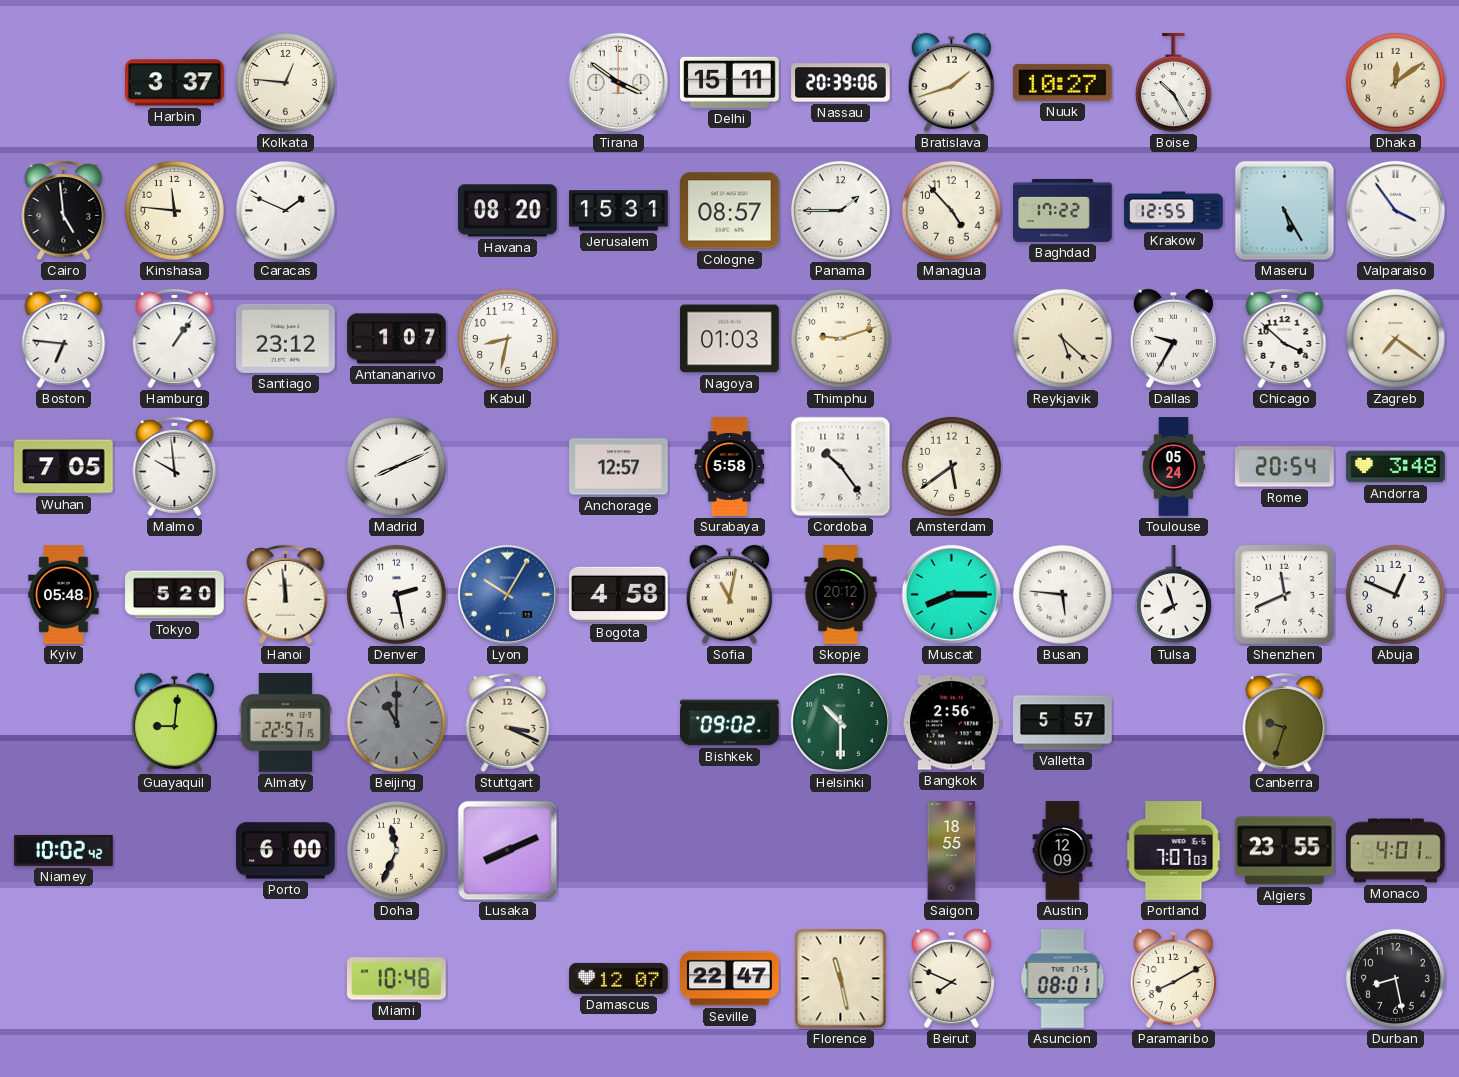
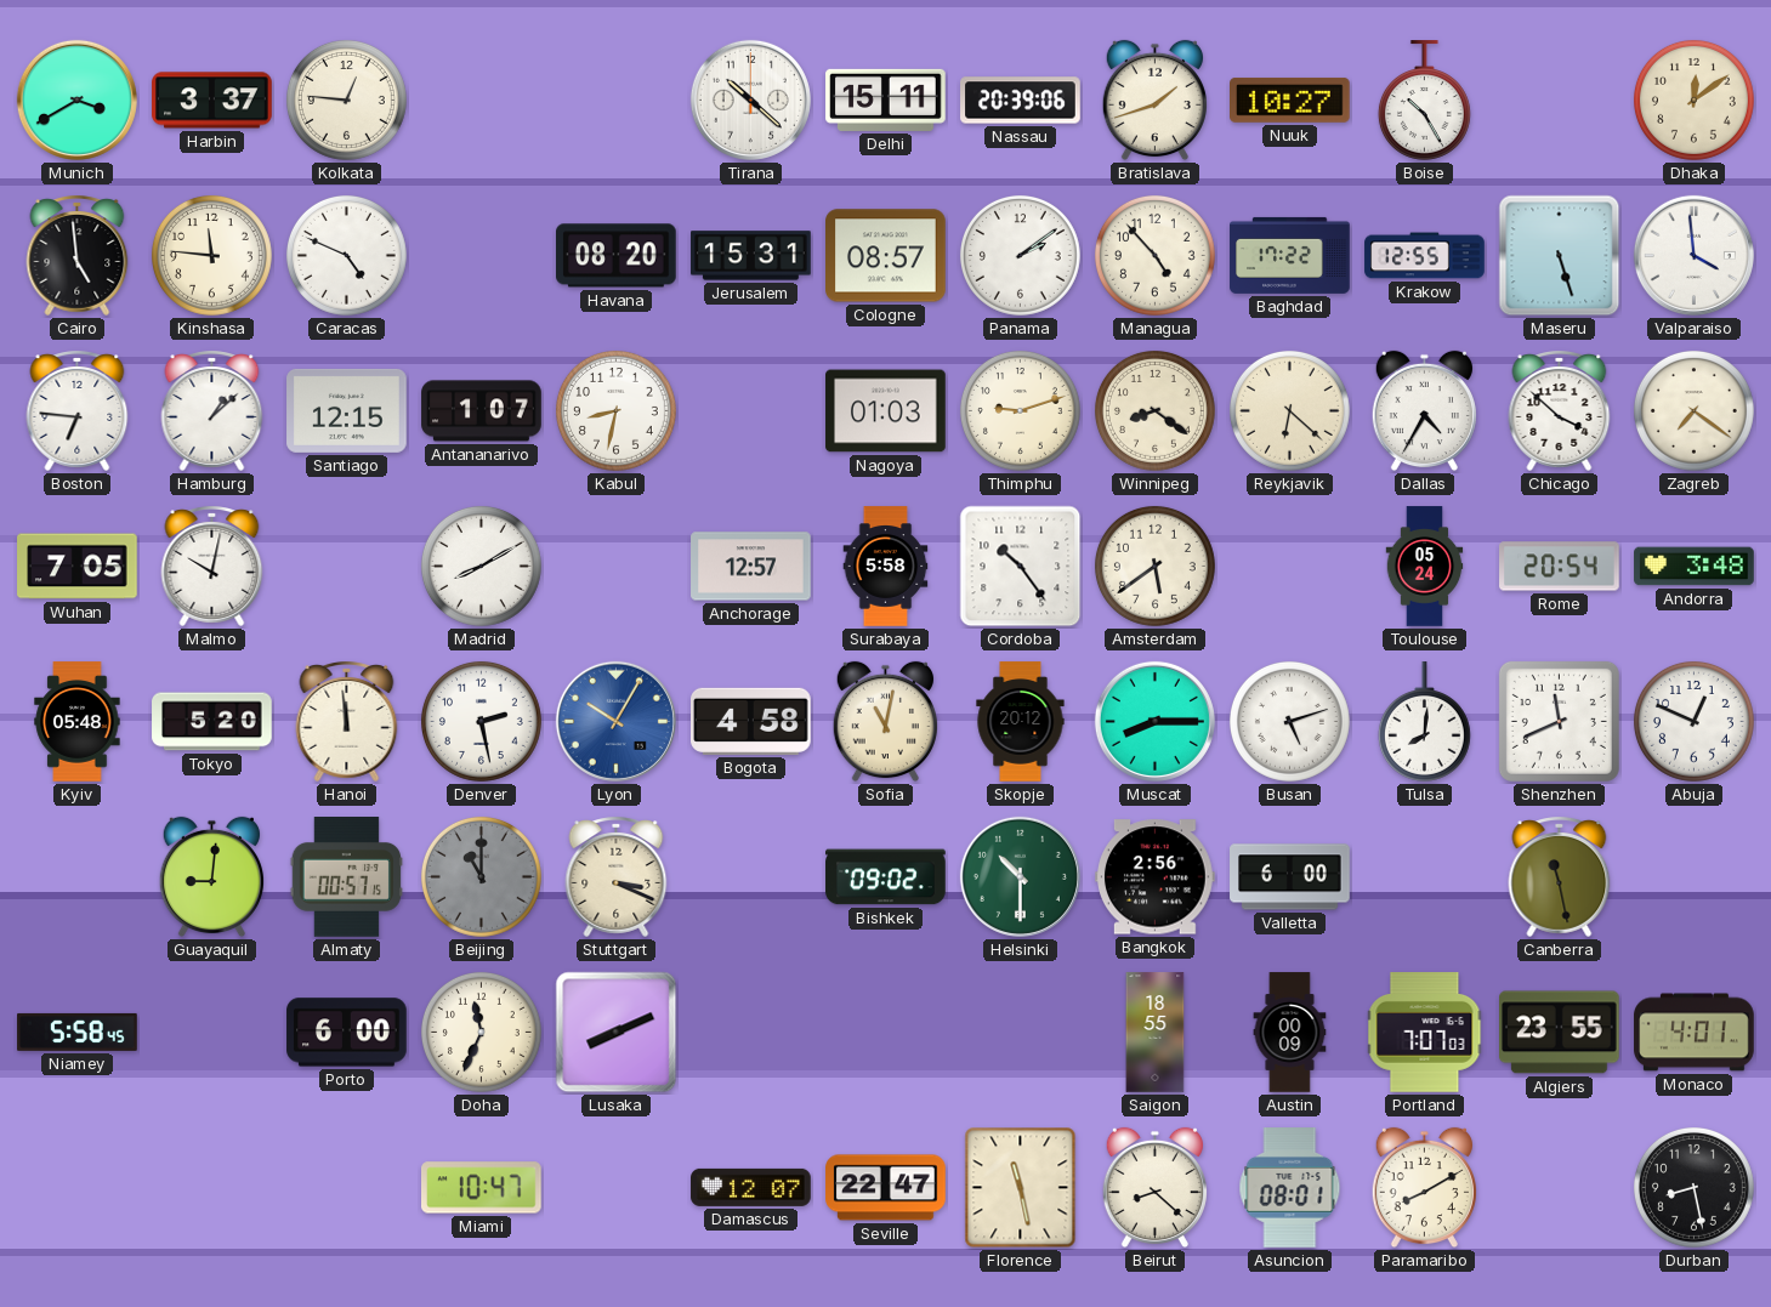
Munich: none -> 3:40 (76, 100)
Tirana: 3:51 -> 10:22 (750, 100)
Caracas: 1:49 -> 4:49 (346, 255)
Panama: 1:45 -> 2:09 (1020, 255)
Maseru: 5:25 -> 5:27 (1560, 256)
Valparaiso: 3:54 -> 3:59 (1693, 255)
Hamburg: 1:06 -> 1:08 (212, 410)
Santiago: 23:12 -> 12:15 (347, 410)
Winnipeg: none -> 8:21 (1154, 410)
Reykjavik: 5:22 -> 6:22 (1289, 410)
Dallas: 9:35 -> 4:35 (1424, 411)
Malmo: 9:59 -> 10:02 (212, 566)
Madrid: 8:11 -> 8:10 (481, 566)
Busan: 5:46 -> 5:12 (1289, 721)
Tulsa: 7:57 -> 8:01 (1424, 722)
Almaty: 22:57 -> 00:57 (346, 877)
Valletta: 5:57 -> 6:00 (1290, 877)
Canberra: 9:33 -> 11:28 (1560, 876)
Niamey: 10:02 -> 5:58 (78, 1032)
Austin: 12:09 -> 00:09 (1290, 1033)
Miami: 10:48 -> 10:47 (482, 1188)
Beirut: 7:49 -> 8:22 (1154, 1188)
